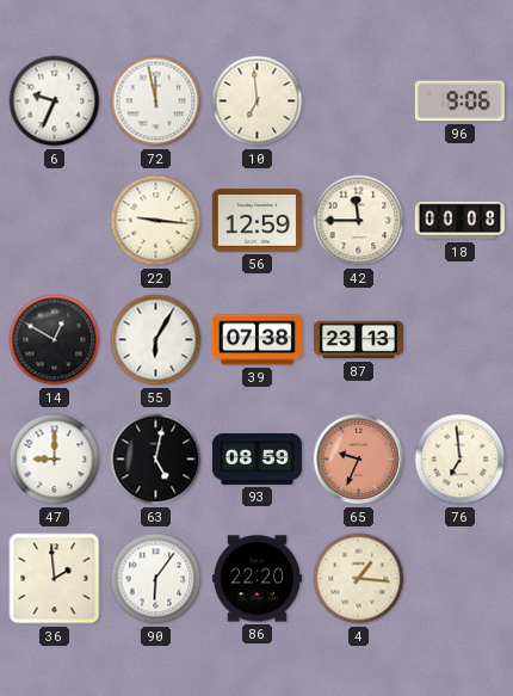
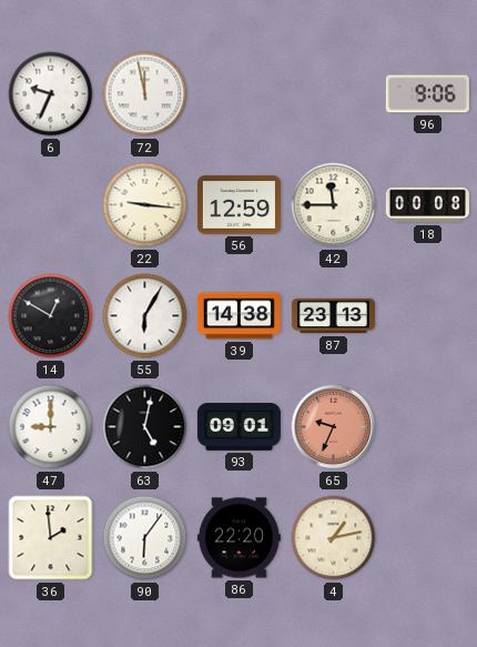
10: 6:59 -> none (258, 101)
39: 07:38 -> 14:38 (238, 316)
93: 08:59 -> 09:01 (238, 427)
76: 6:59 -> none (461, 460)
4: 1:16 -> 1:13 (334, 538)
